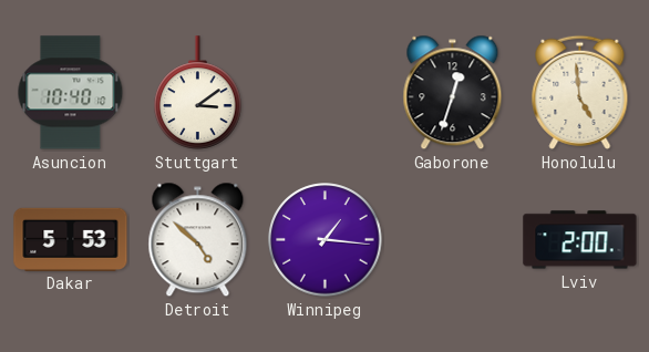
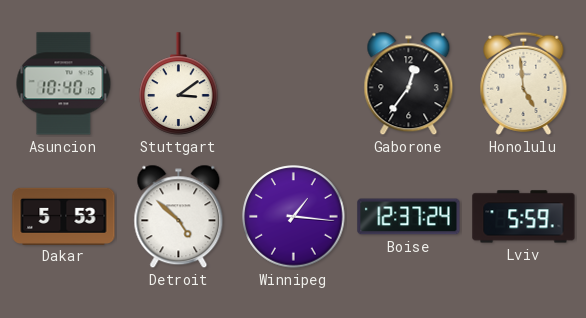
Gaborone: 12:33 -> 12:36 (409, 84)
Boise: none -> 12:37 (409, 217)
Lviv: 2:00 -> 5:59 (524, 217)
